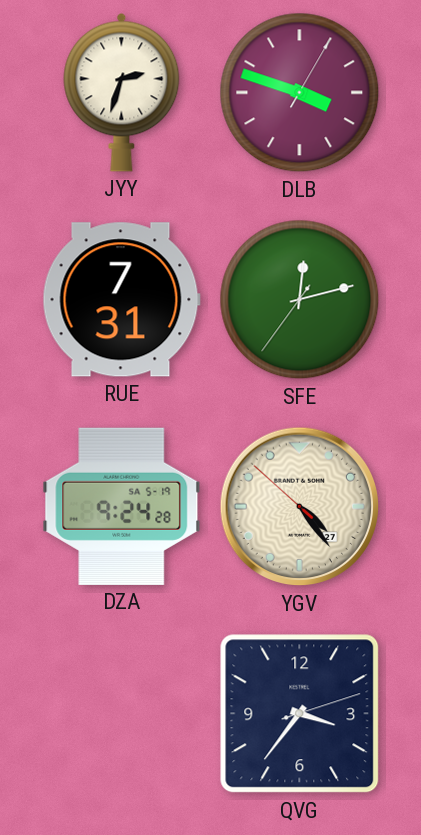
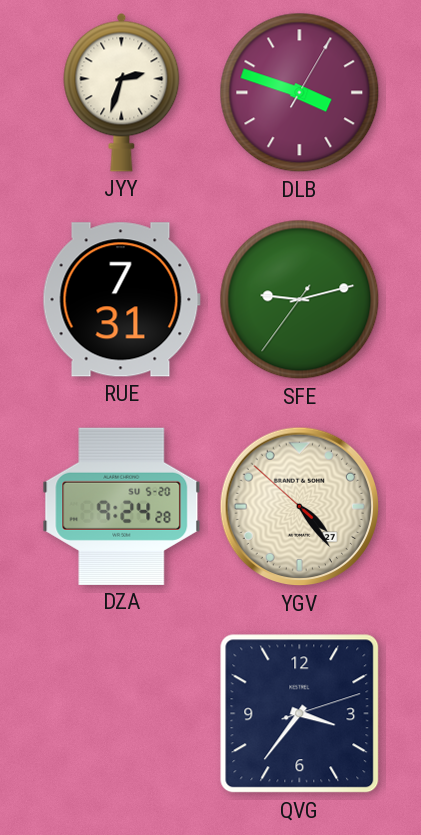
SFE: 12:12 -> 9:12 (300, 300)
DZA date: SA 5-19 -> SU 5-20 (122, 506)
